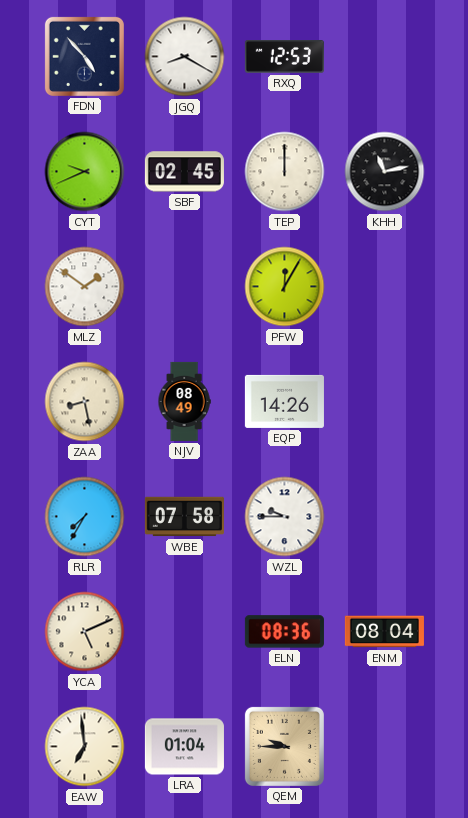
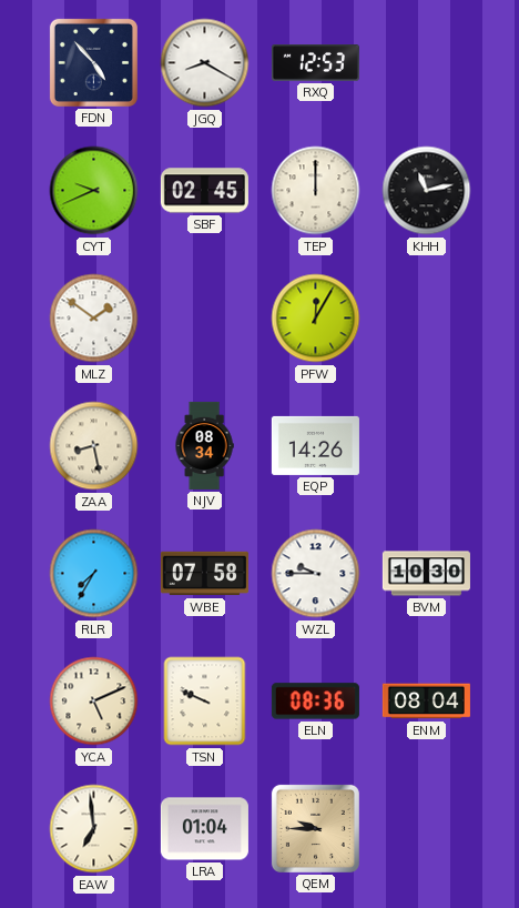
NJV: 08:49 -> 08:34 (204, 445)
BVM: none -> 10:30 (426, 574)
TSN: none -> 9:49 (205, 702)
